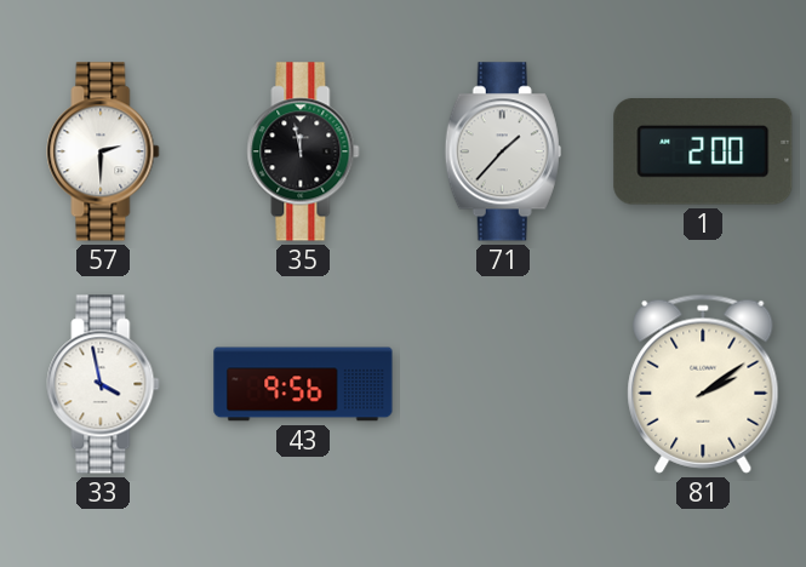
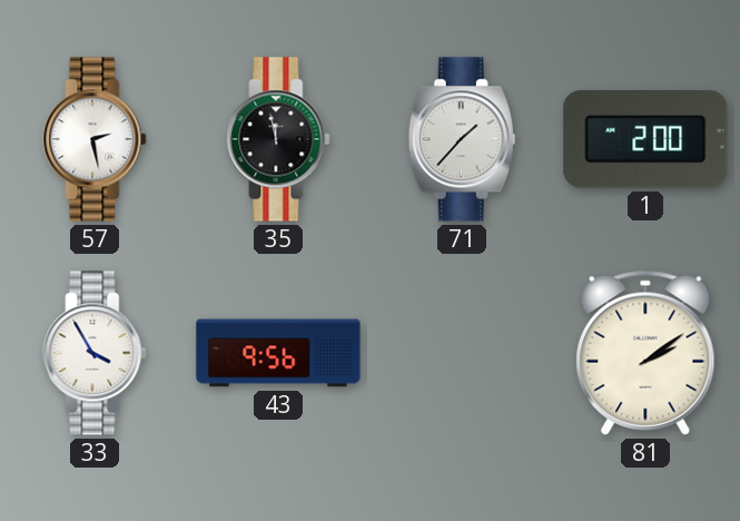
57: 2:30 -> 2:28 (95, 139)
33: 3:58 -> 3:55 (95, 353)
